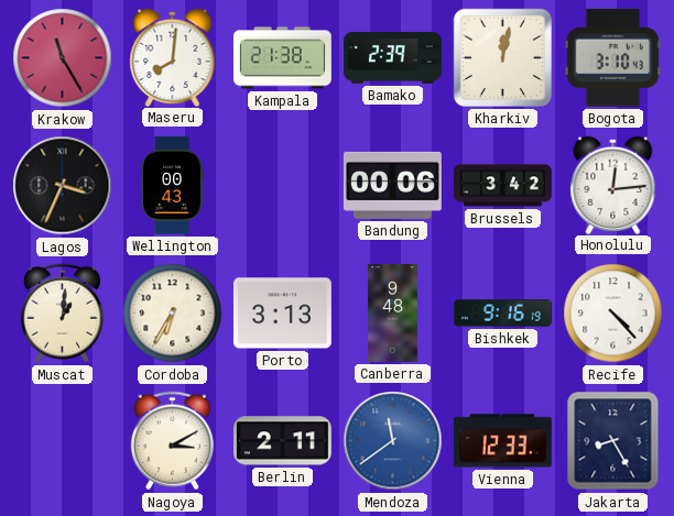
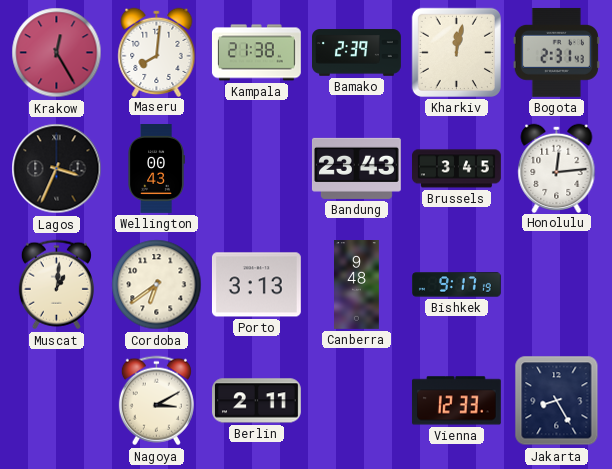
Krakow: 11:25 -> 12:25 (57, 53)
Bogota: 3:10 -> 2:31 (556, 52)
Bandung: 00:06 -> 23:43 (357, 168)
Brussels: 3:42 -> 3:45 (457, 169)
Cordoba: 6:35 -> 6:39 (157, 285)
Bishkek: 9:16 -> 9:17 (457, 285)
Recife: 4:23 -> none (613, 314)
Mendoza: 11:39 -> none (393, 441)
